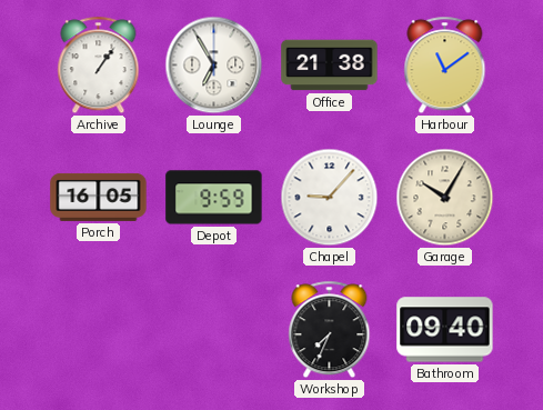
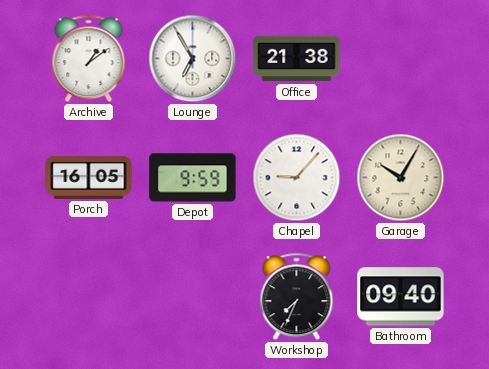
Archive: 1:06 -> 1:09 (89, 59)
Harbour: 11:09 -> none (445, 66)
